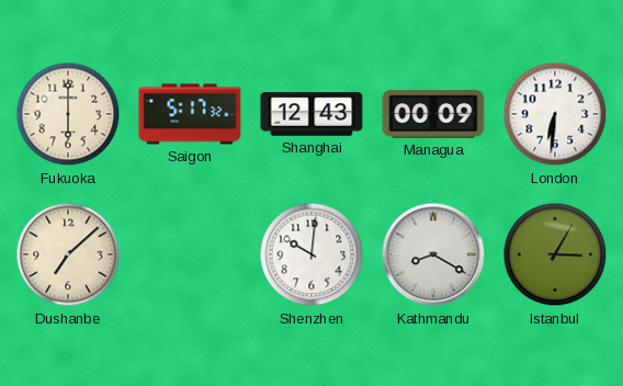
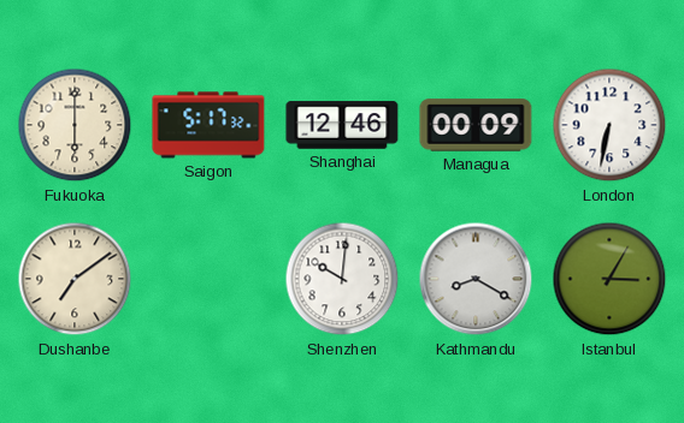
Shanghai: 12:43 -> 12:46 (342, 125)
London: 6:31 -> 6:32 (609, 125)
Dushanbe: 7:08 -> 7:09 (75, 279)
